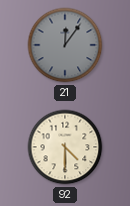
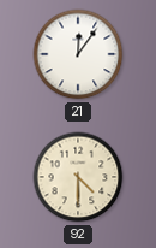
21 dial: grey -> white (78, 54)
